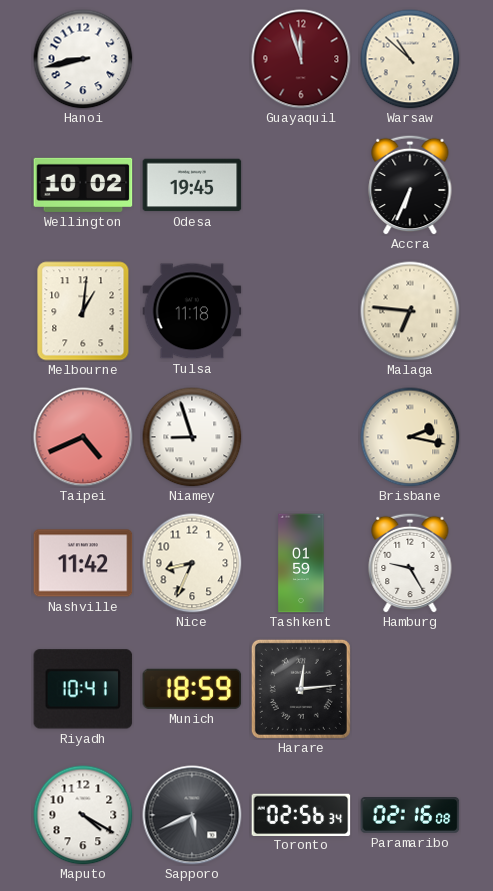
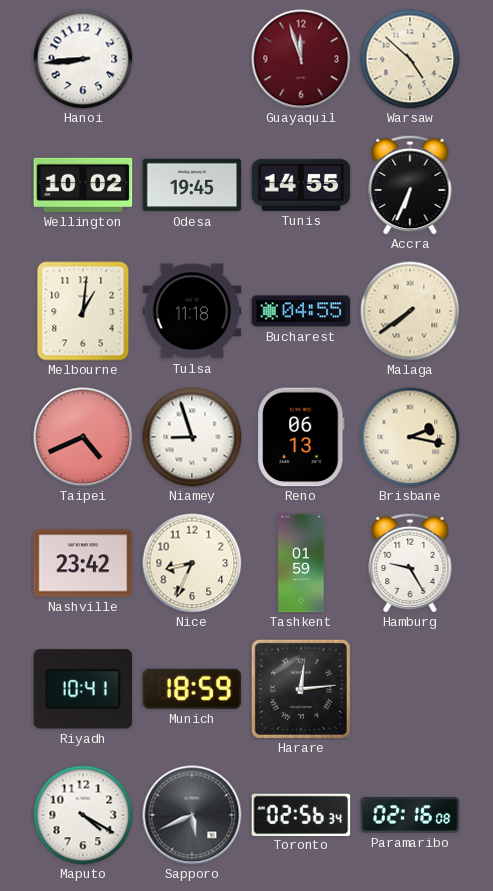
Hanoi: 8:43 -> 8:44 (83, 59)
Warsaw: 10:52 -> 4:52 (410, 59)
Tunis: none -> 14:55 (301, 185)
Bucharest: none -> 04:55 (301, 311)
Malaga: 6:46 -> 7:39 (410, 311)
Reno: none -> 06:13 (301, 437)
Nashville: 11:42 -> 23:42 (83, 563)
